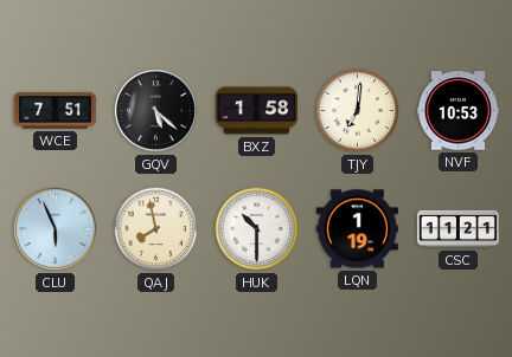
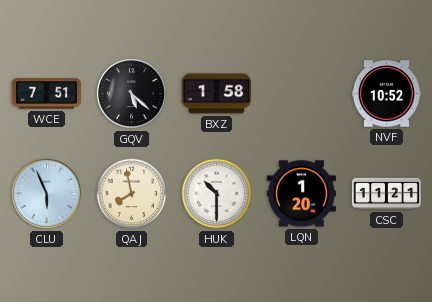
TJY: 7:01 -> none (358, 111)
NVF: 10:53 -> 10:52 (386, 94)
LQN: 1:19 -> 1:20 (301, 194)
